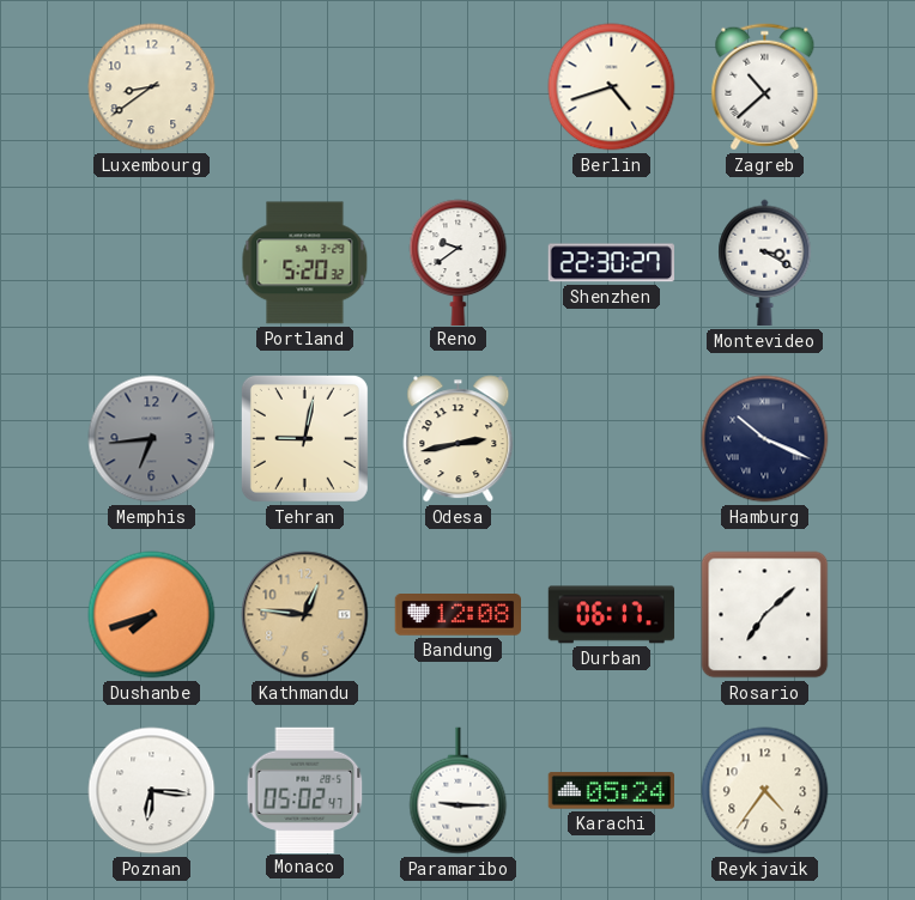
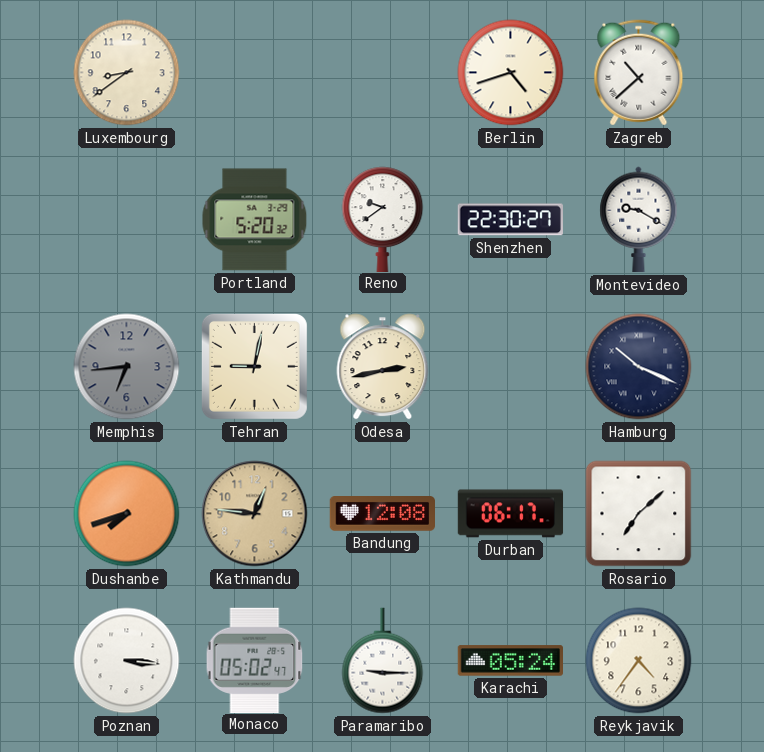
Montevideo: 3:20 -> 9:20 (639, 220)
Poznan: 6:16 -> 3:16 (127, 661)
